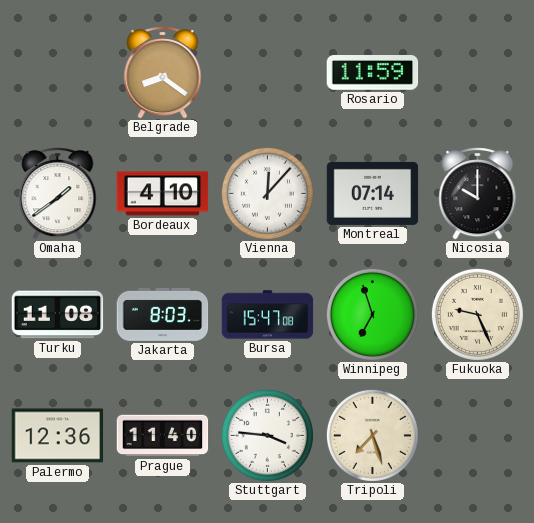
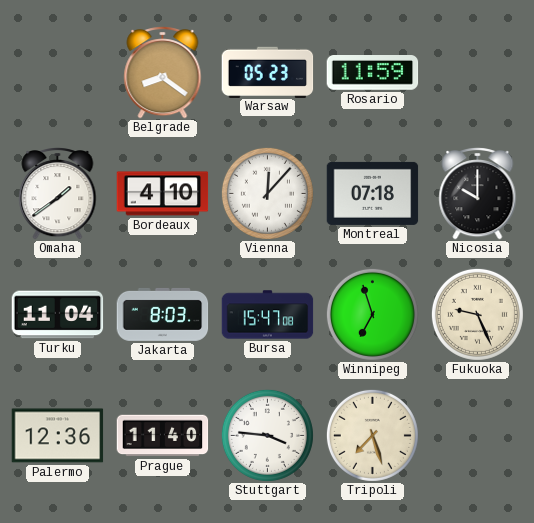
Warsaw: none -> 05:23 (268, 72)
Montreal: 07:14 -> 07:18 (373, 193)
Turku: 11:08 -> 11:04 (58, 315)
